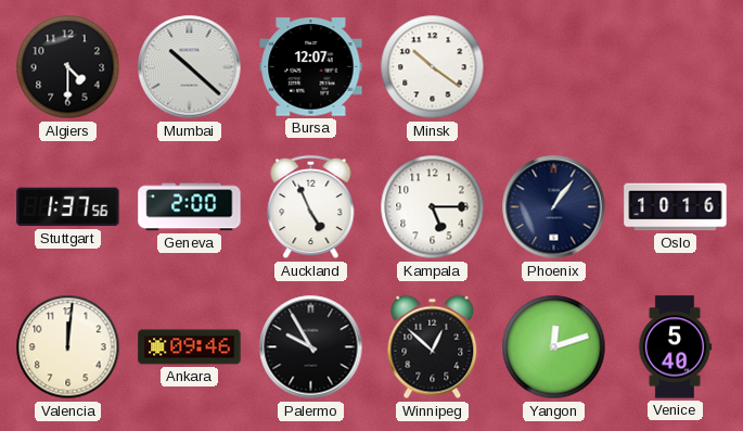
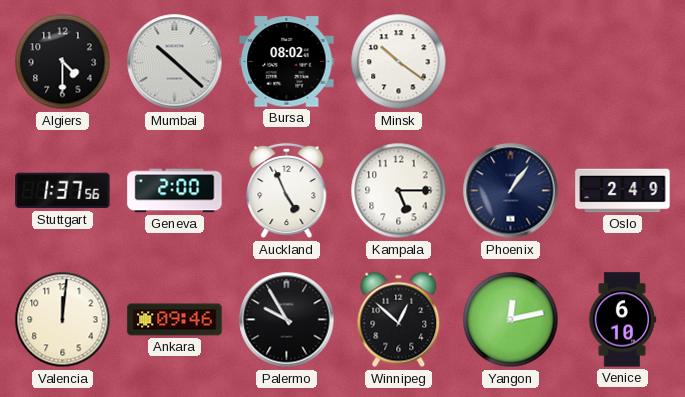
Bursa: 12:07 -> 08:02 (287, 62)
Oslo: 10:16 -> 2:49 (623, 191)
Yangon: 12:12 -> 12:13 (511, 320)
Venice: 5:40 -> 6:10 (622, 320)
